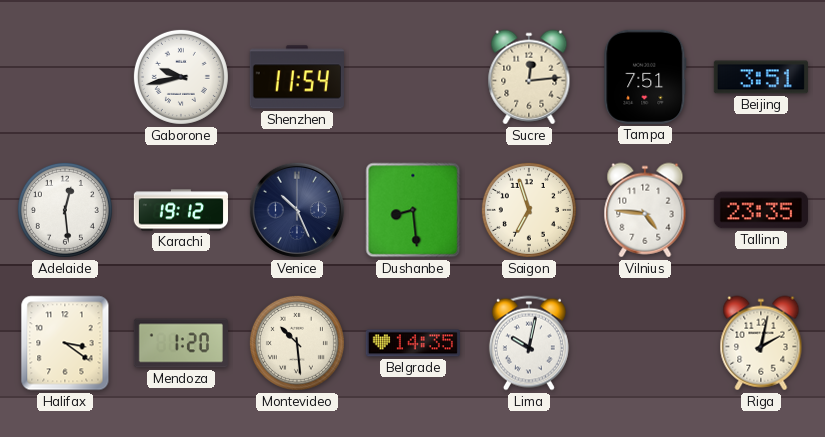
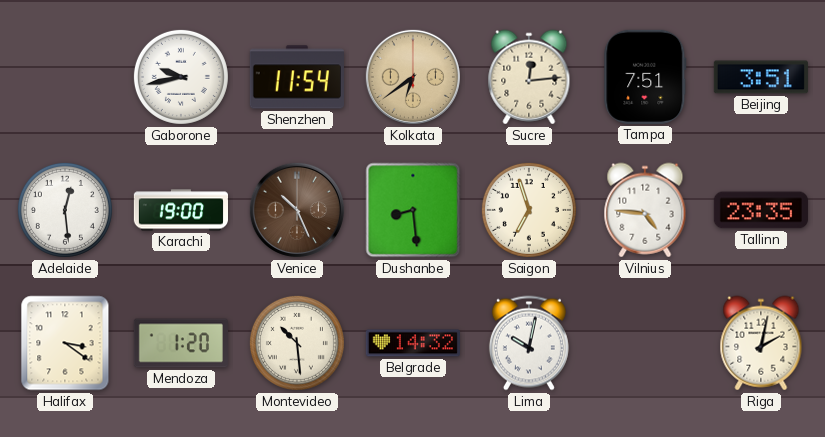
Kolkata: none -> 6:39 (413, 77)
Karachi: 19:12 -> 19:00 (180, 210)
Venice dial: navy -> brown (297, 210)
Belgrade: 14:35 -> 14:32 (413, 343)
